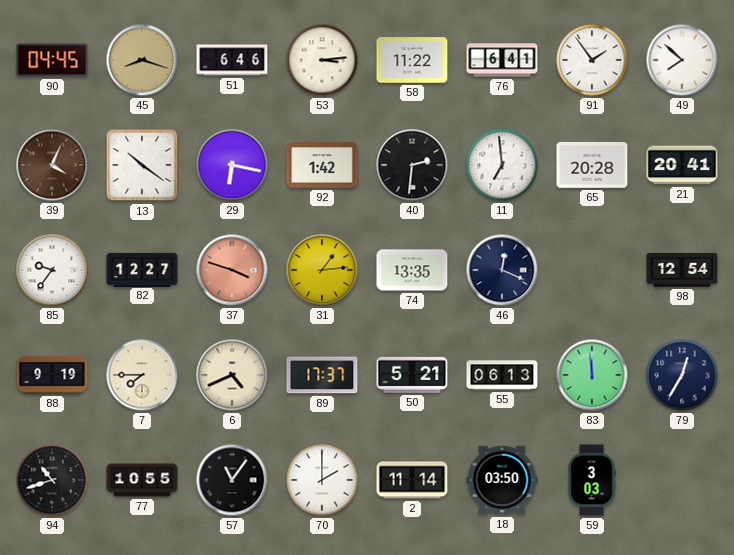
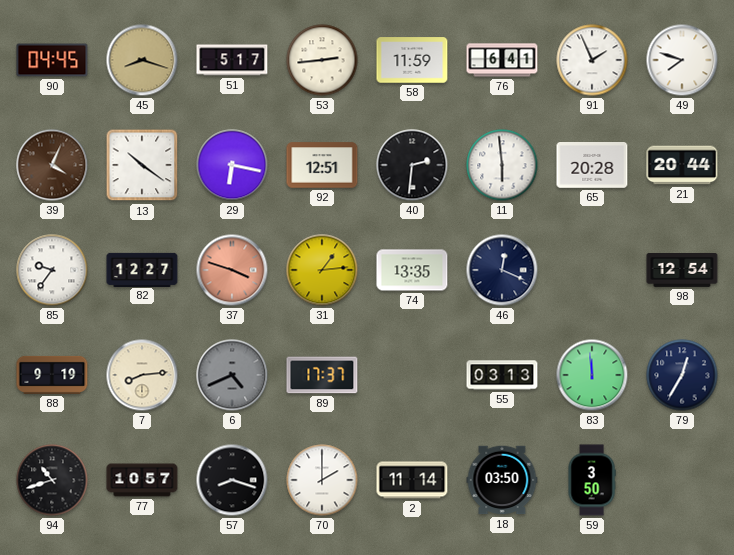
51: 6:46 -> 5:17 (232, 60)
53: 3:14 -> 2:44 (322, 60)
58: 11:22 -> 11:59 (412, 60)
91: 1:54 -> 1:56 (592, 60)
49: 7:52 -> 7:48 (682, 60)
92: 1:42 -> 12:51 (322, 165)
11: 6:59 -> 5:59 (502, 165)
21: 20:41 -> 20:44 (682, 165)
7: 7:45 -> 8:14 (142, 375)
6 dial: cream -> grey (232, 375)
50: 5:21 -> none (412, 375)
55: 06:13 -> 03:13 (502, 375)
77: 10:55 -> 10:57 (142, 480)
57: 11:06 -> 8:18 (232, 480)
59: 3:03 -> 3:50 (592, 480)
